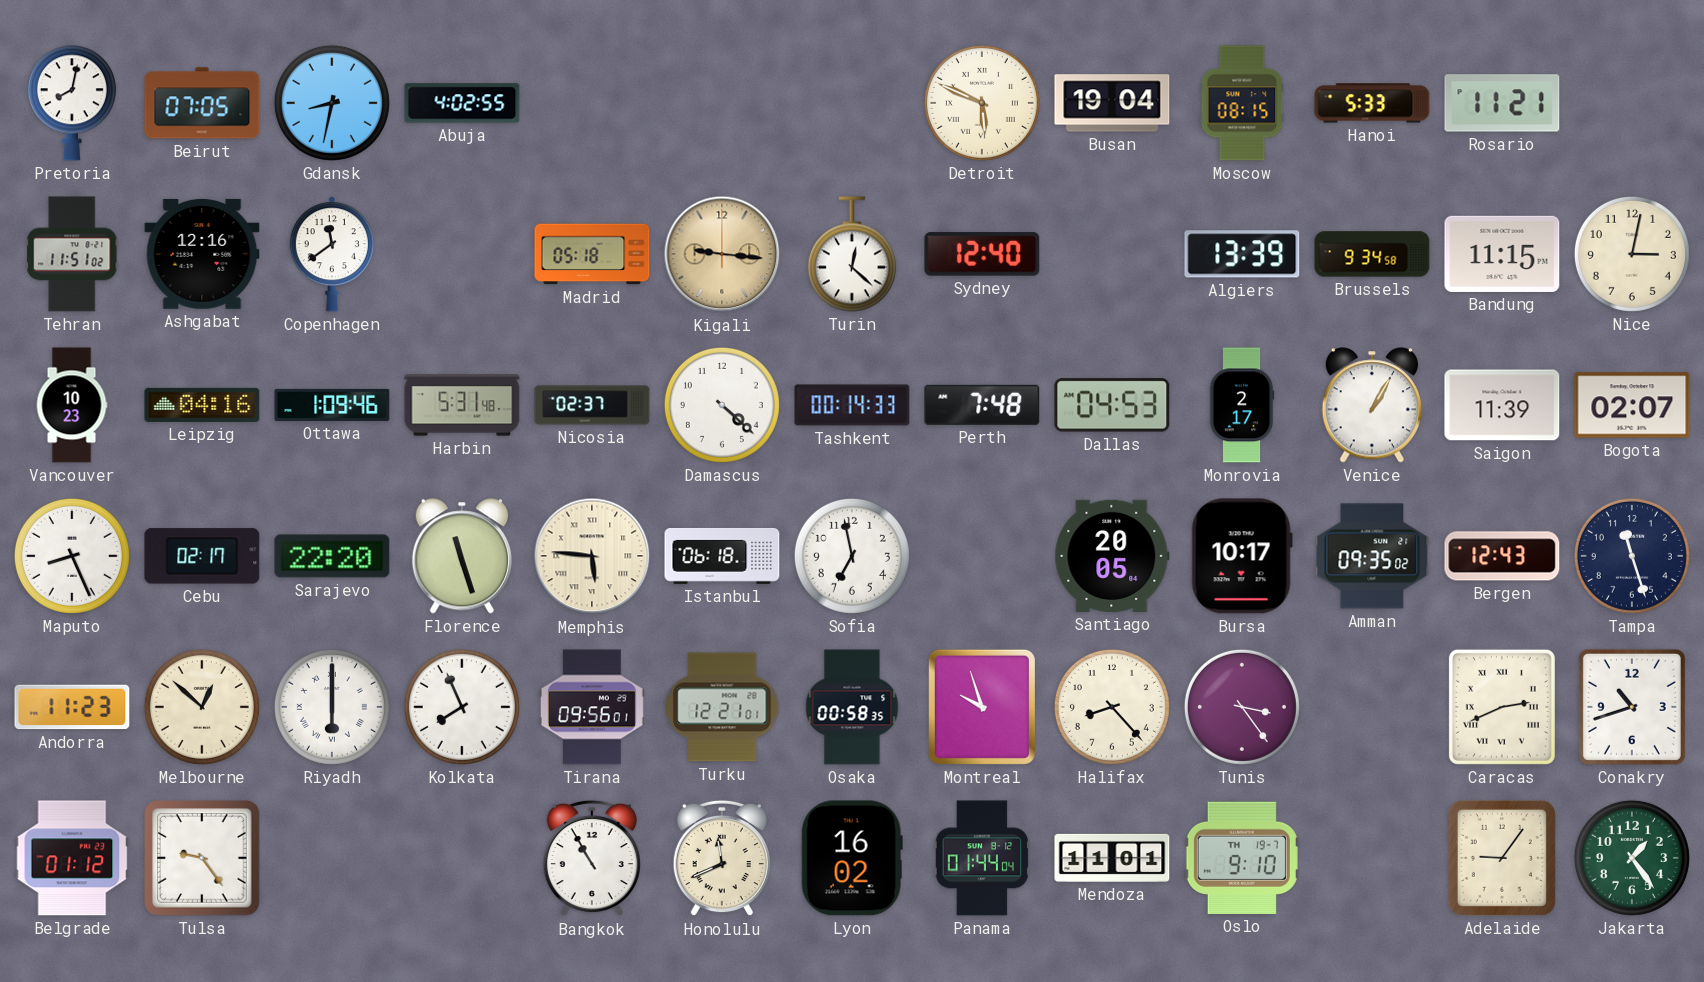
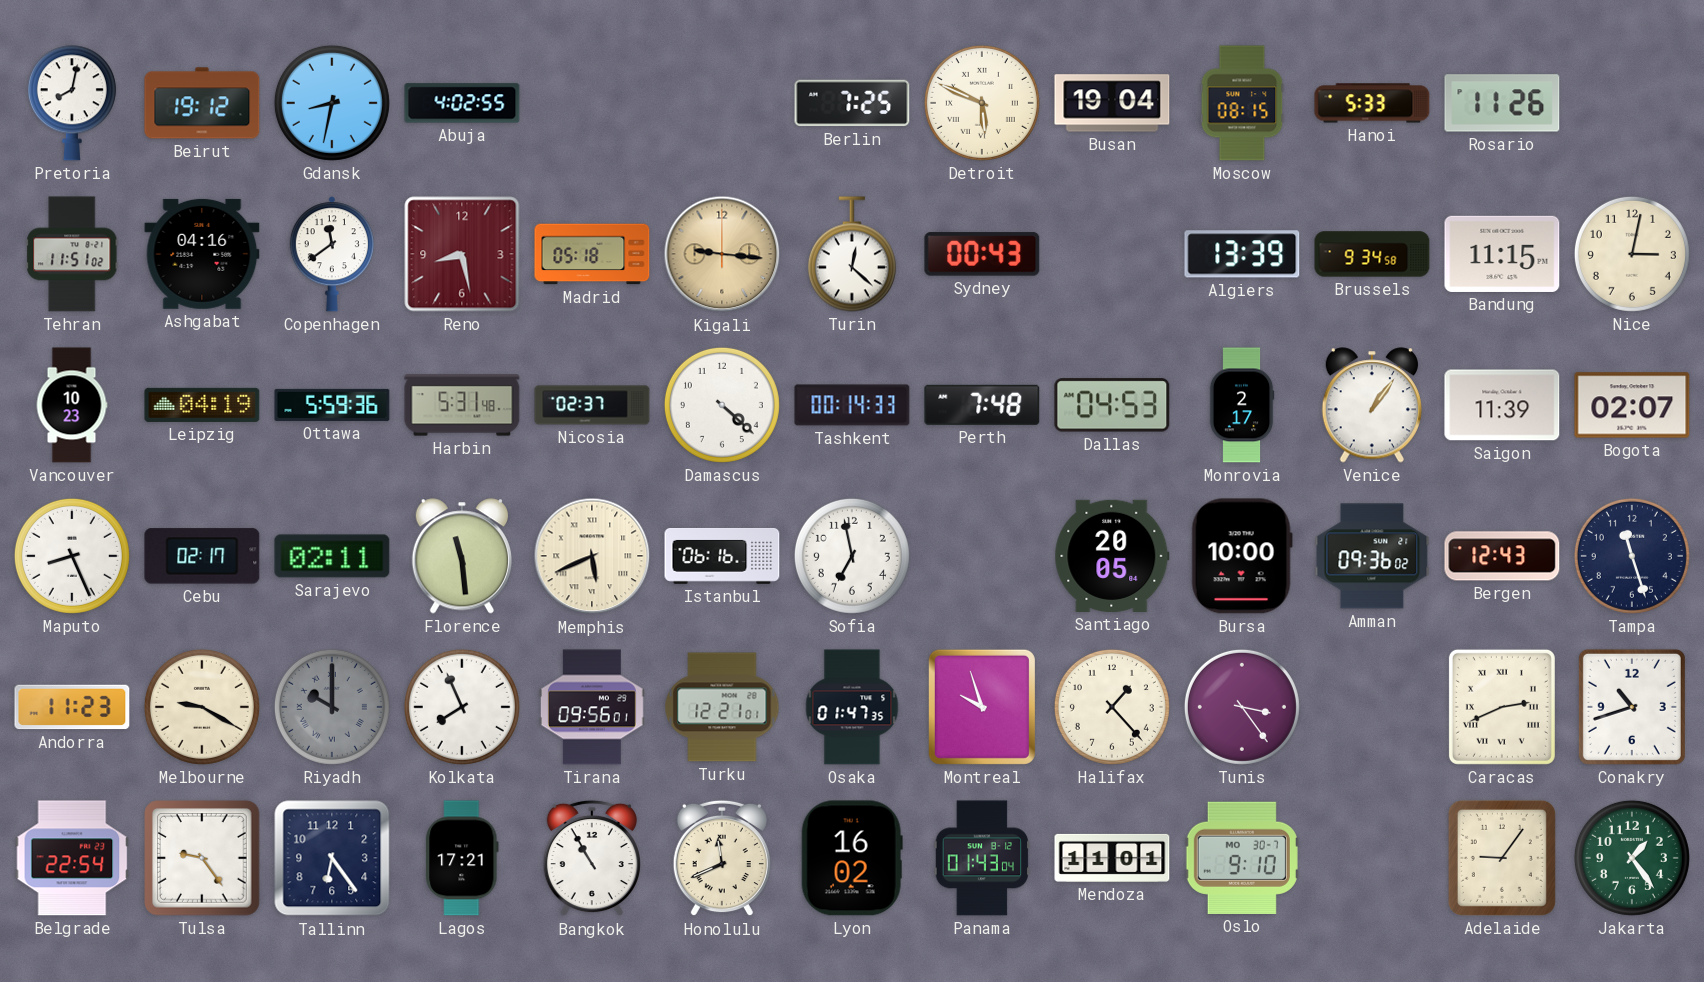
Beirut: 07:05 -> 19:12 (202, 103)
Berlin: none -> 7:25 (852, 103)
Rosario: 11:21 -> 11:26 (1502, 103)
Ashgabat: 12:16 -> 04:16 (202, 254)
Reno: none -> 8:28 (462, 254)
Sydney: 12:40 -> 00:43 (982, 254)
Leipzig: 04:16 -> 04:19 (202, 405)
Ottawa: 1:09 -> 5:59 (332, 405)
Venice: 1:05 -> 1:06 (1372, 405)
Sarajevo: 22:20 -> 02:11 (332, 556)
Florence: 11:27 -> 11:29 (462, 556)
Memphis: 5:46 -> 5:41 (592, 556)
Istanbul: 06:18 -> 06:16 (722, 556)
Bursa: 10:17 -> 10:00 (1242, 556)
Amman: 09:35 -> 09:36 (1372, 556)
Melbourne: 12:52 -> 9:20 (202, 707)
Riyadh: 6:00 -> 10:00 (332, 707)
Riyadh dial: white -> grey (332, 707)
Osaka: 00:58 -> 01:47 (852, 707)
Halifax: 8:23 -> 1:23 (1112, 707)
Belgrade: 01:12 -> 22:54 (72, 858)
Tallinn: none -> 6:24 (332, 858)
Lagos: none -> 17:21 (462, 858)
Panama: 01:44 -> 01:43 (982, 858)
Oslo date: TH 19-7 -> MO 30-7 (1242, 858)
